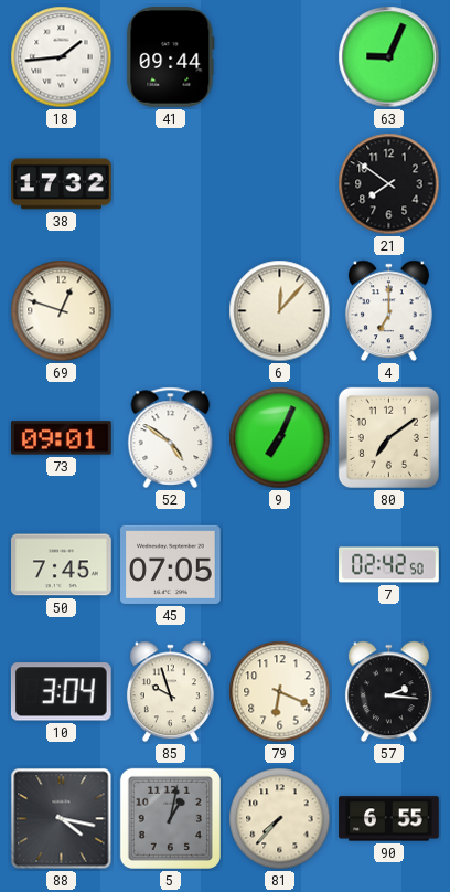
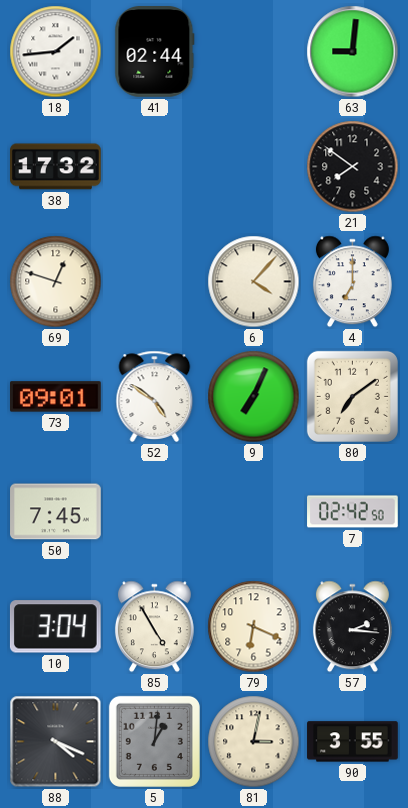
41: 09:44 -> 02:44 (155, 52)
63: 9:04 -> 9:01 (353, 52)
6: 12:07 -> 4:07 (254, 282)
45: 07:05 -> none (171, 564)
85: 9:57 -> 4:55 (154, 627)
88: 4:17 -> 4:19 (56, 742)
5: 1:02 -> 1:01 (154, 741)
81: 7:37 -> 3:02 (254, 742)
90: 6:55 -> 3:55 (353, 742)
